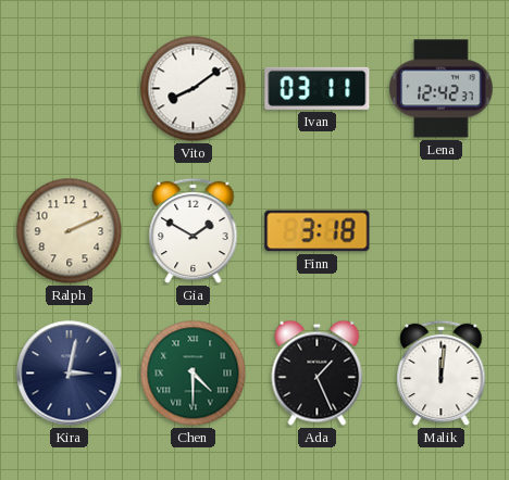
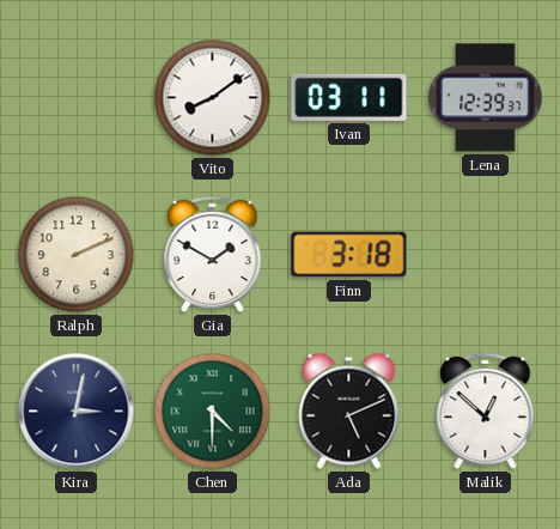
Lena: 12:42 -> 12:39 (486, 98)
Ada: 1:26 -> 5:11 (349, 411)
Malik: 12:01 -> 12:52 (486, 412)
